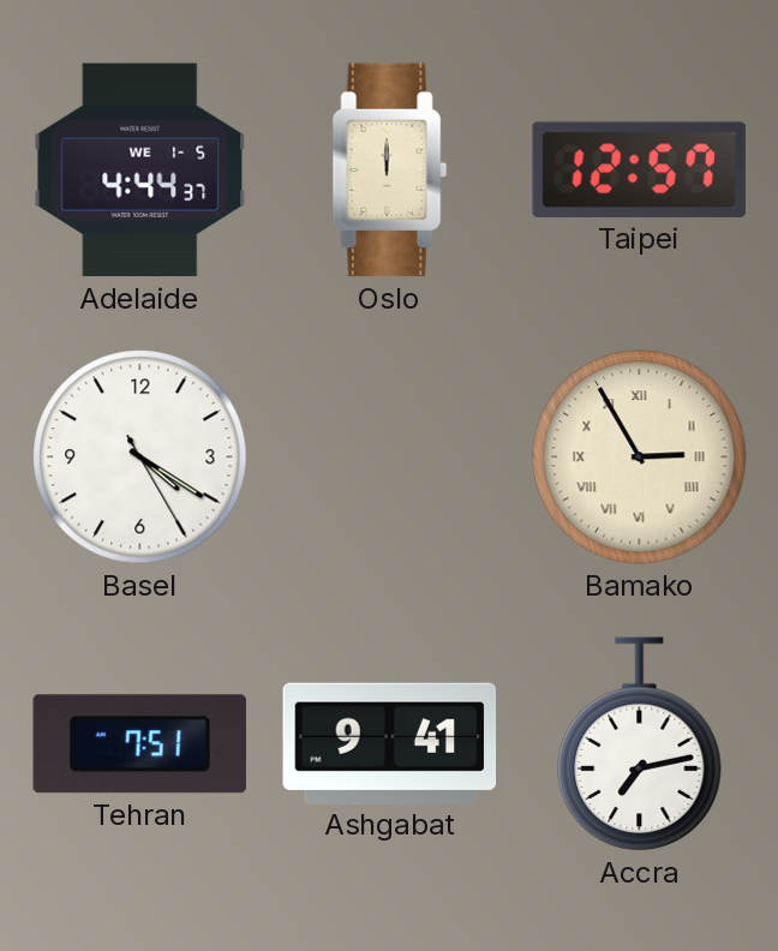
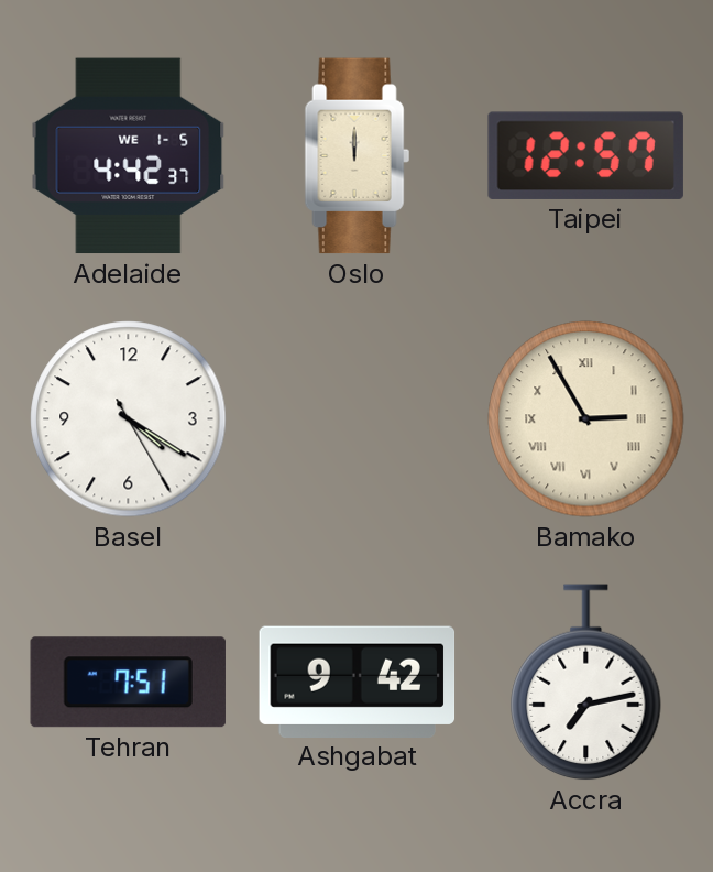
Adelaide: 4:44 -> 4:42 (129, 156)
Ashgabat: 9:41 -> 9:42 (358, 682)
